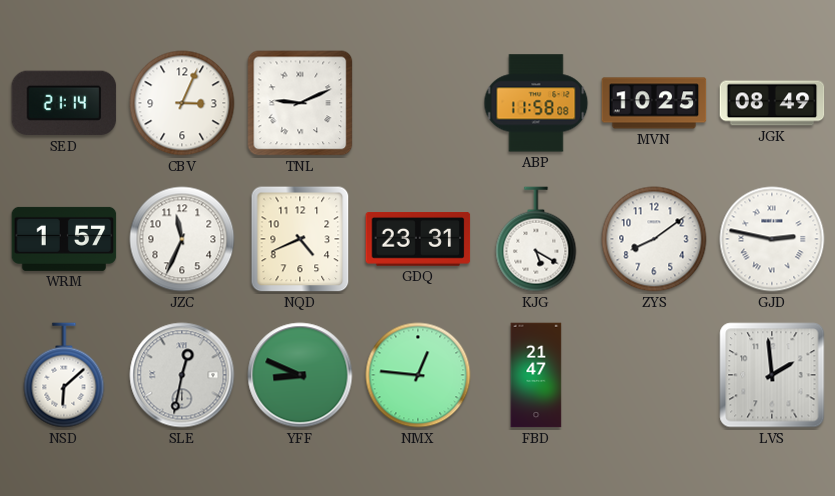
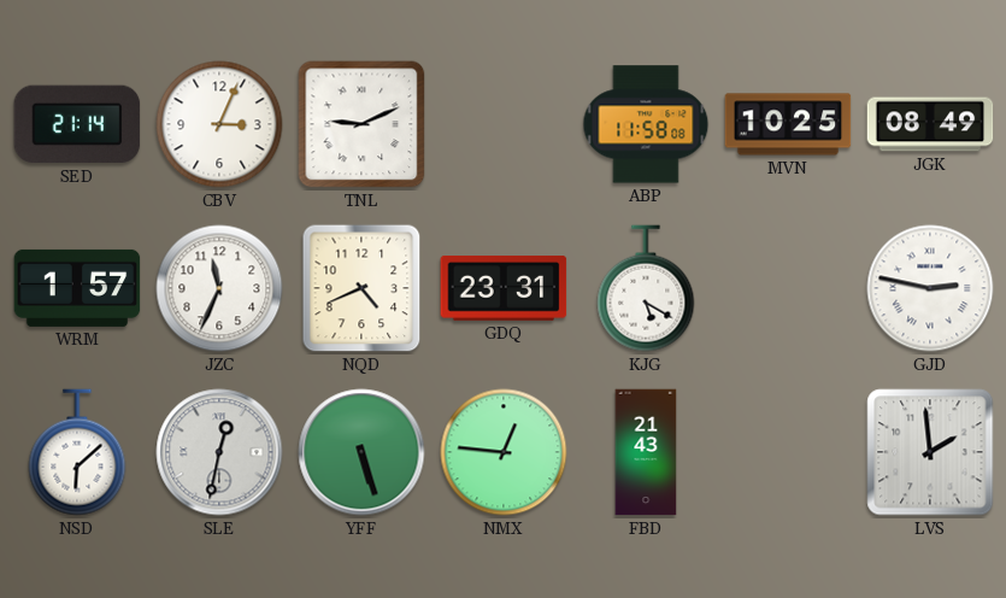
ZYS: 8:09 -> none (654, 239)
YFF: 8:49 -> 5:27 (361, 452)
FBD: 21:47 -> 21:43 (646, 452)
